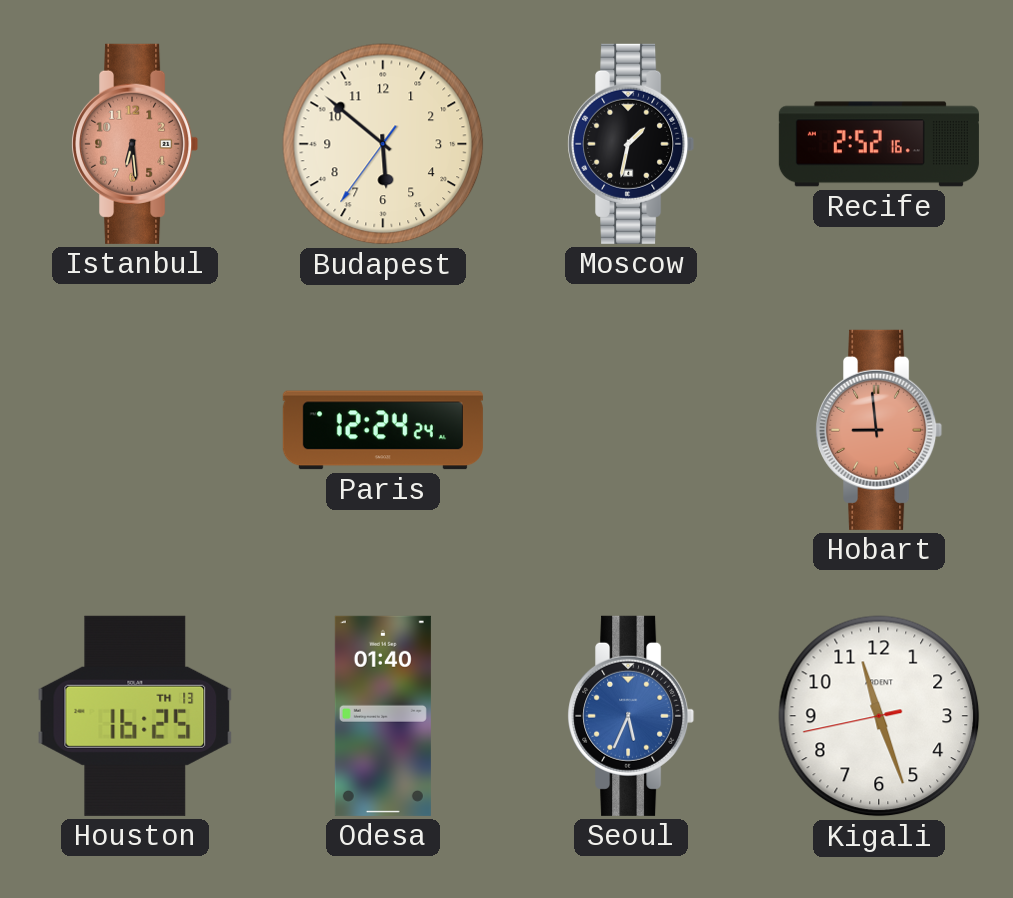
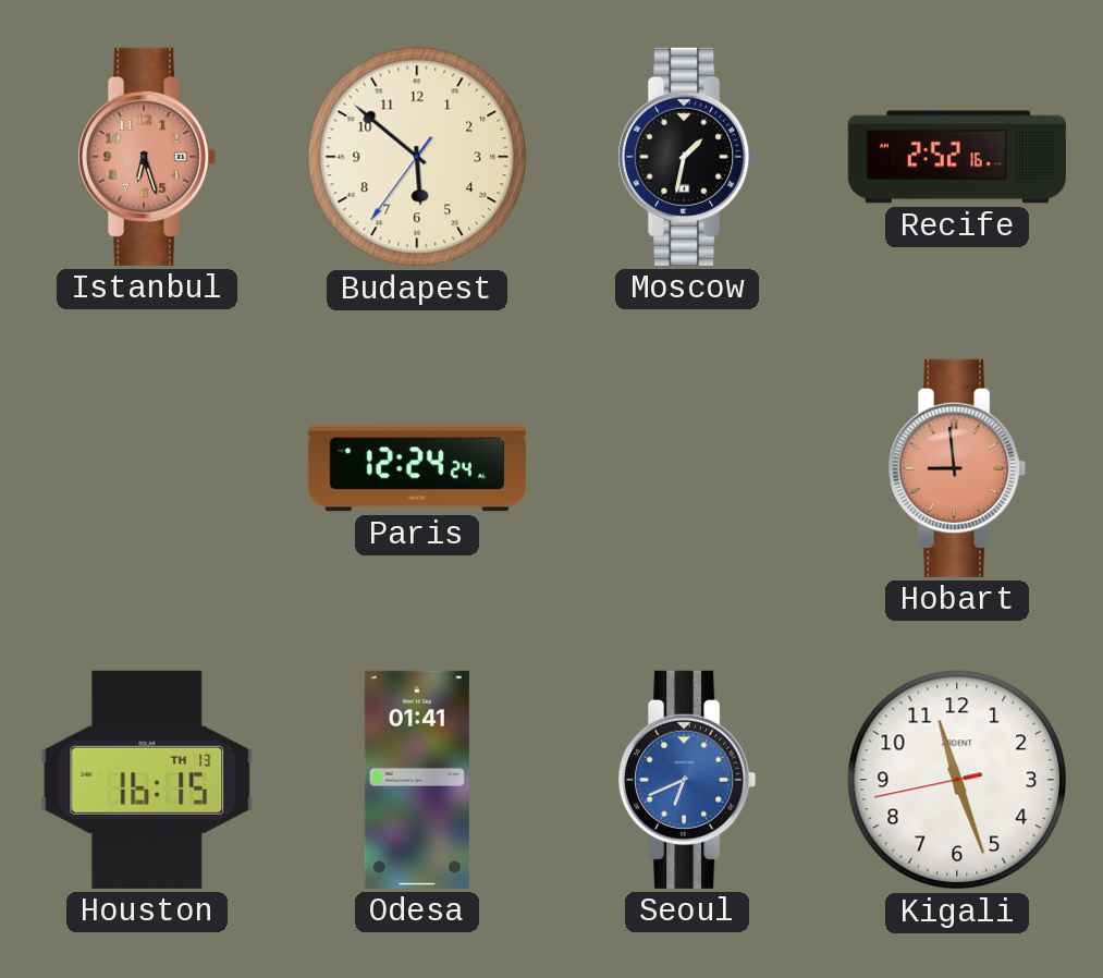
Istanbul: 6:29 -> 6:27 (147, 157)
Houston: 16:25 -> 16:15 (147, 780)
Odesa: 01:40 -> 01:41 (417, 780)
Seoul: 5:34 -> 6:41 (687, 780)
